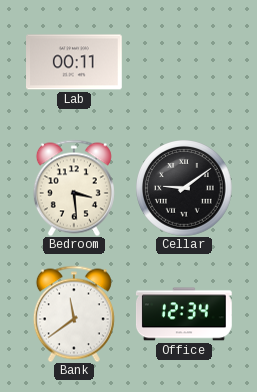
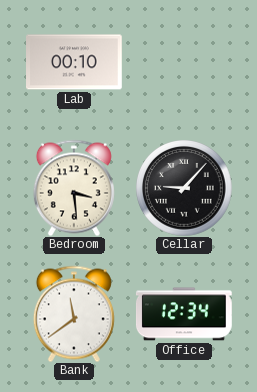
Lab: 00:11 -> 00:10 (75, 62)
Cellar: 9:09 -> 9:07 (184, 188)
